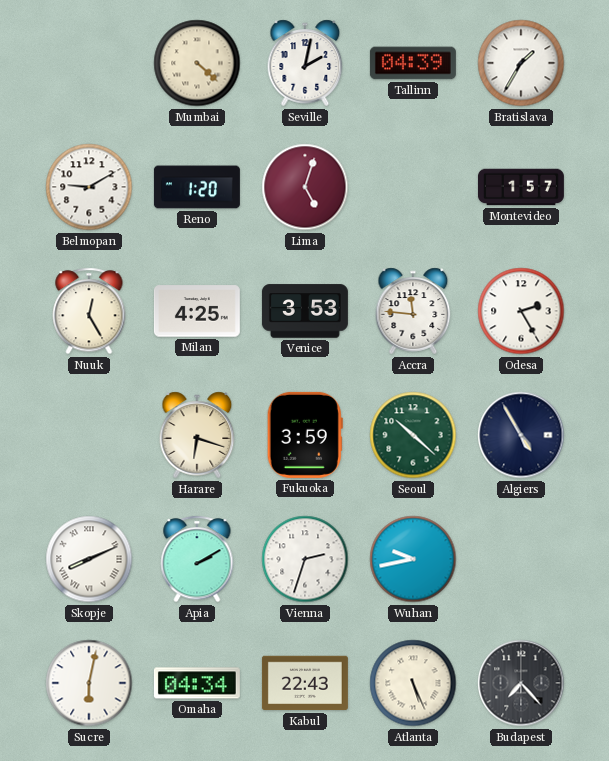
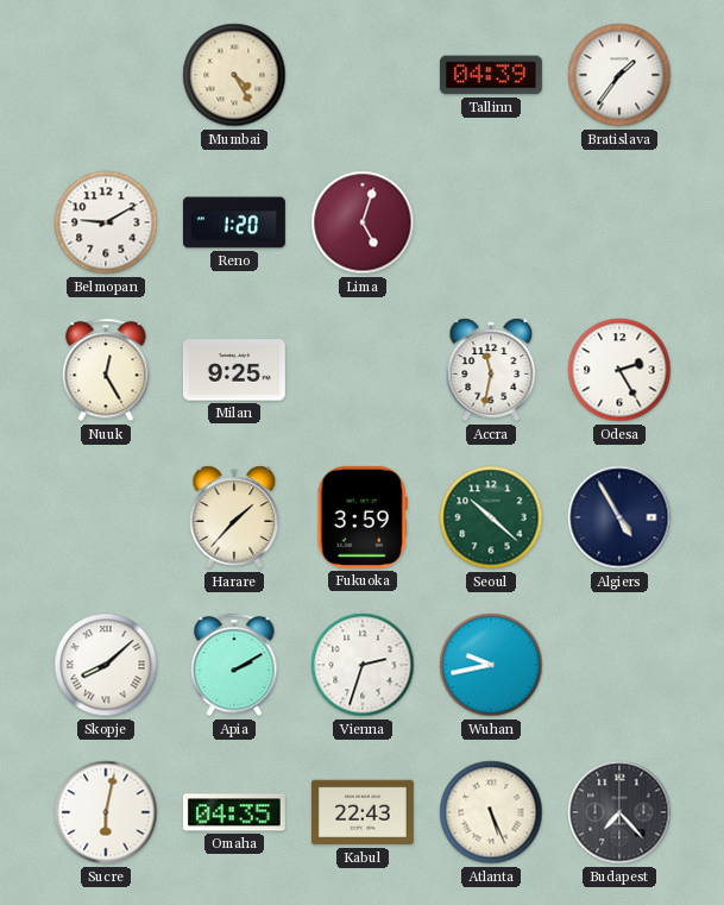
Mumbai: 4:22 -> 4:25 (234, 75)
Seville: 2:02 -> none (305, 63)
Bratislava: 1:35 -> 1:36 (619, 75)
Montevideo: 1:57 -> none (521, 187)
Milan: 4:25 -> 9:25 (234, 370)
Venice: 3:53 -> none (305, 311)
Accra: 11:46 -> 11:32 (491, 370)
Harare: 6:18 -> 1:37 (234, 517)
Skopje: 8:11 -> 8:08 (106, 665)
Omaha: 04:34 -> 04:35 (234, 812)
